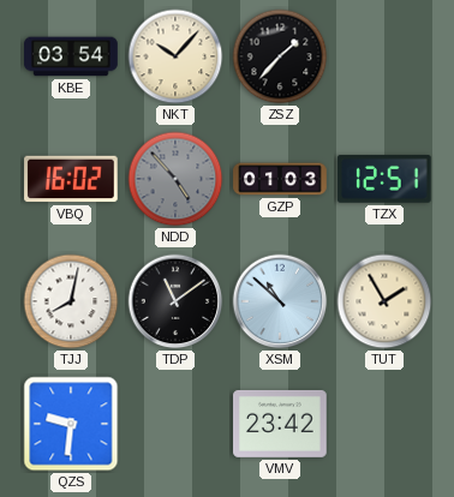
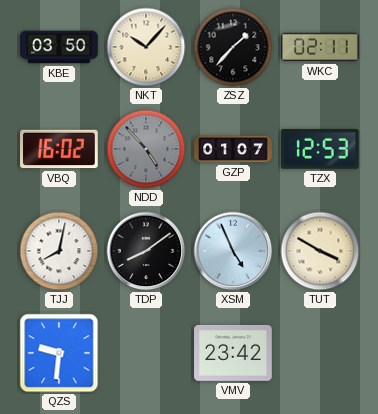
KBE: 03:54 -> 03:50 (59, 47)
WKC: none -> 02:11 (320, 47)
GZP: 01:03 -> 01:07 (233, 149)
TZX: 12:51 -> 12:53 (320, 149)
TDP: 11:09 -> 8:09 (146, 251)
XSM: 10:52 -> 4:56 (233, 251)
TUT: 1:55 -> 3:50 (320, 251)
